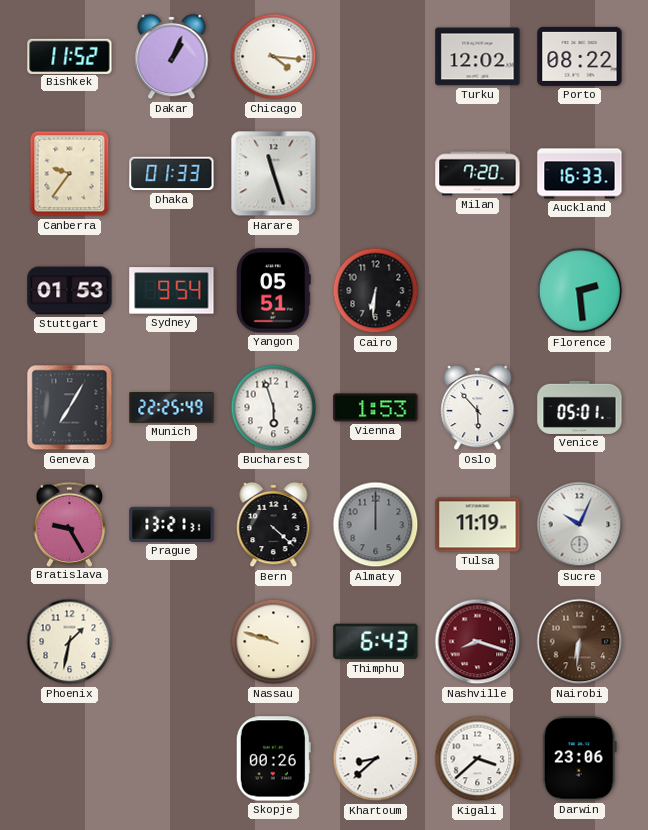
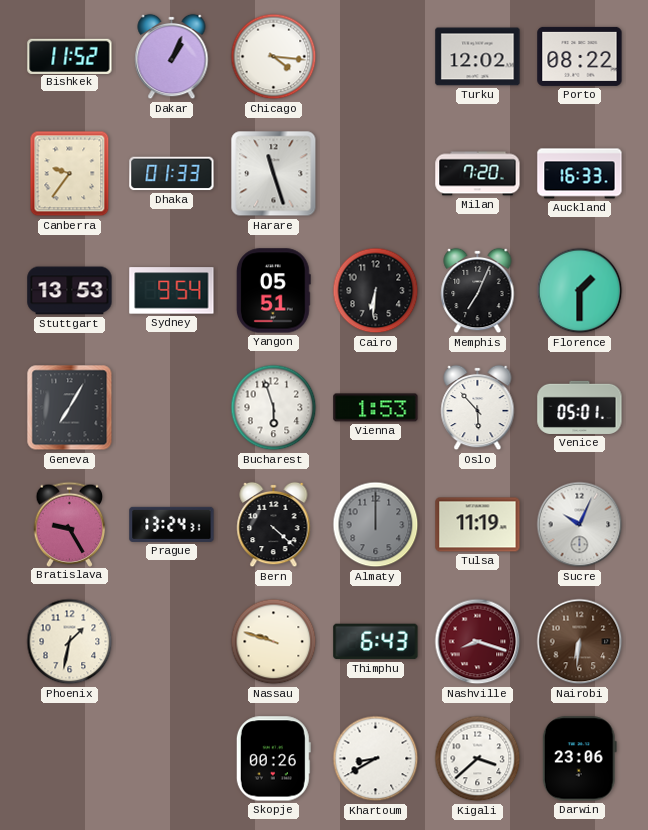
Stuttgart: 01:53 -> 13:53 (70, 291)
Memphis: none -> 7:04 (478, 291)
Florence: 2:29 -> 1:30 (580, 291)
Munich: 22:25 -> none (172, 408)
Prague: 13:21 -> 13:24 (172, 524)
Khartoum: 8:38 -> 8:40 (376, 759)
